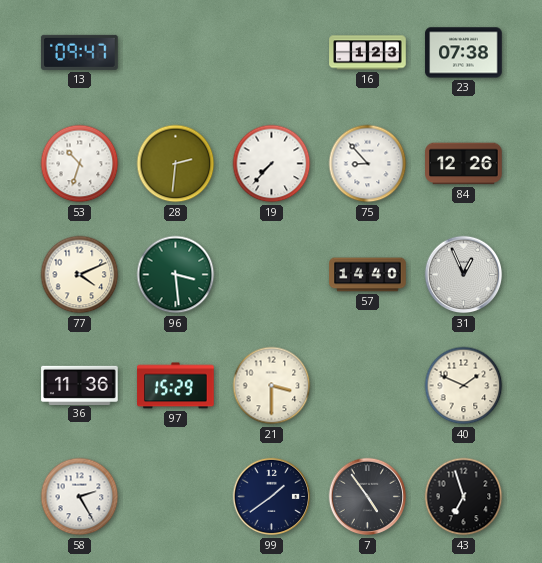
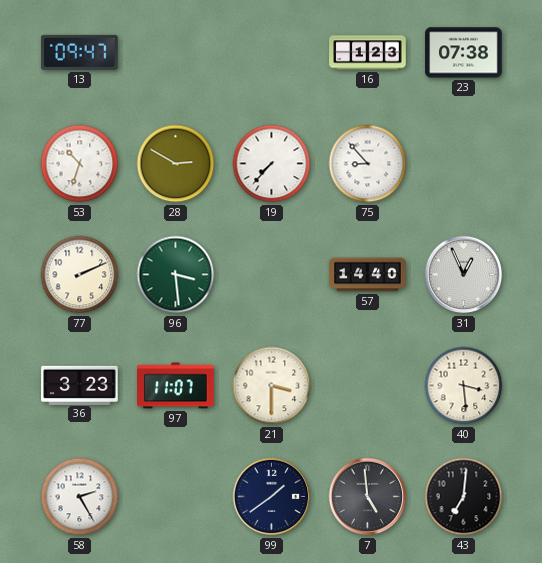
28: 2:31 -> 2:50 (176, 164)
84: 12:26 -> none (464, 164)
77: 4:11 -> 2:11 (80, 275)
36: 11:36 -> 3:23 (80, 385)
97: 15:29 -> 11:07 (176, 386)
40: 1:49 -> 3:29 (464, 386)
7: 4:54 -> 4:59 (368, 497)
43: 6:57 -> 7:01 (464, 497)
